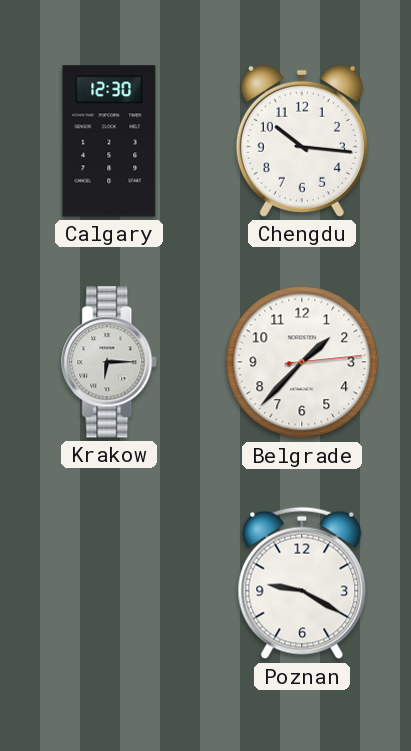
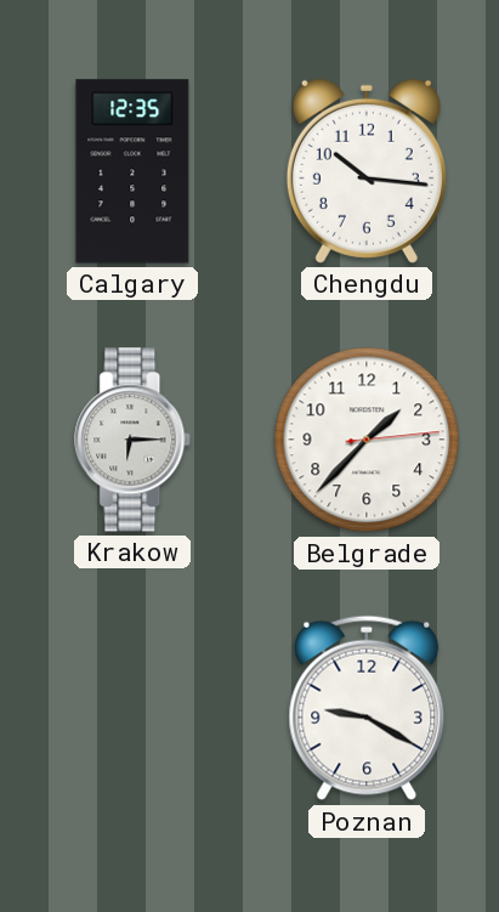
Calgary: 12:30 -> 12:35 (132, 171)
